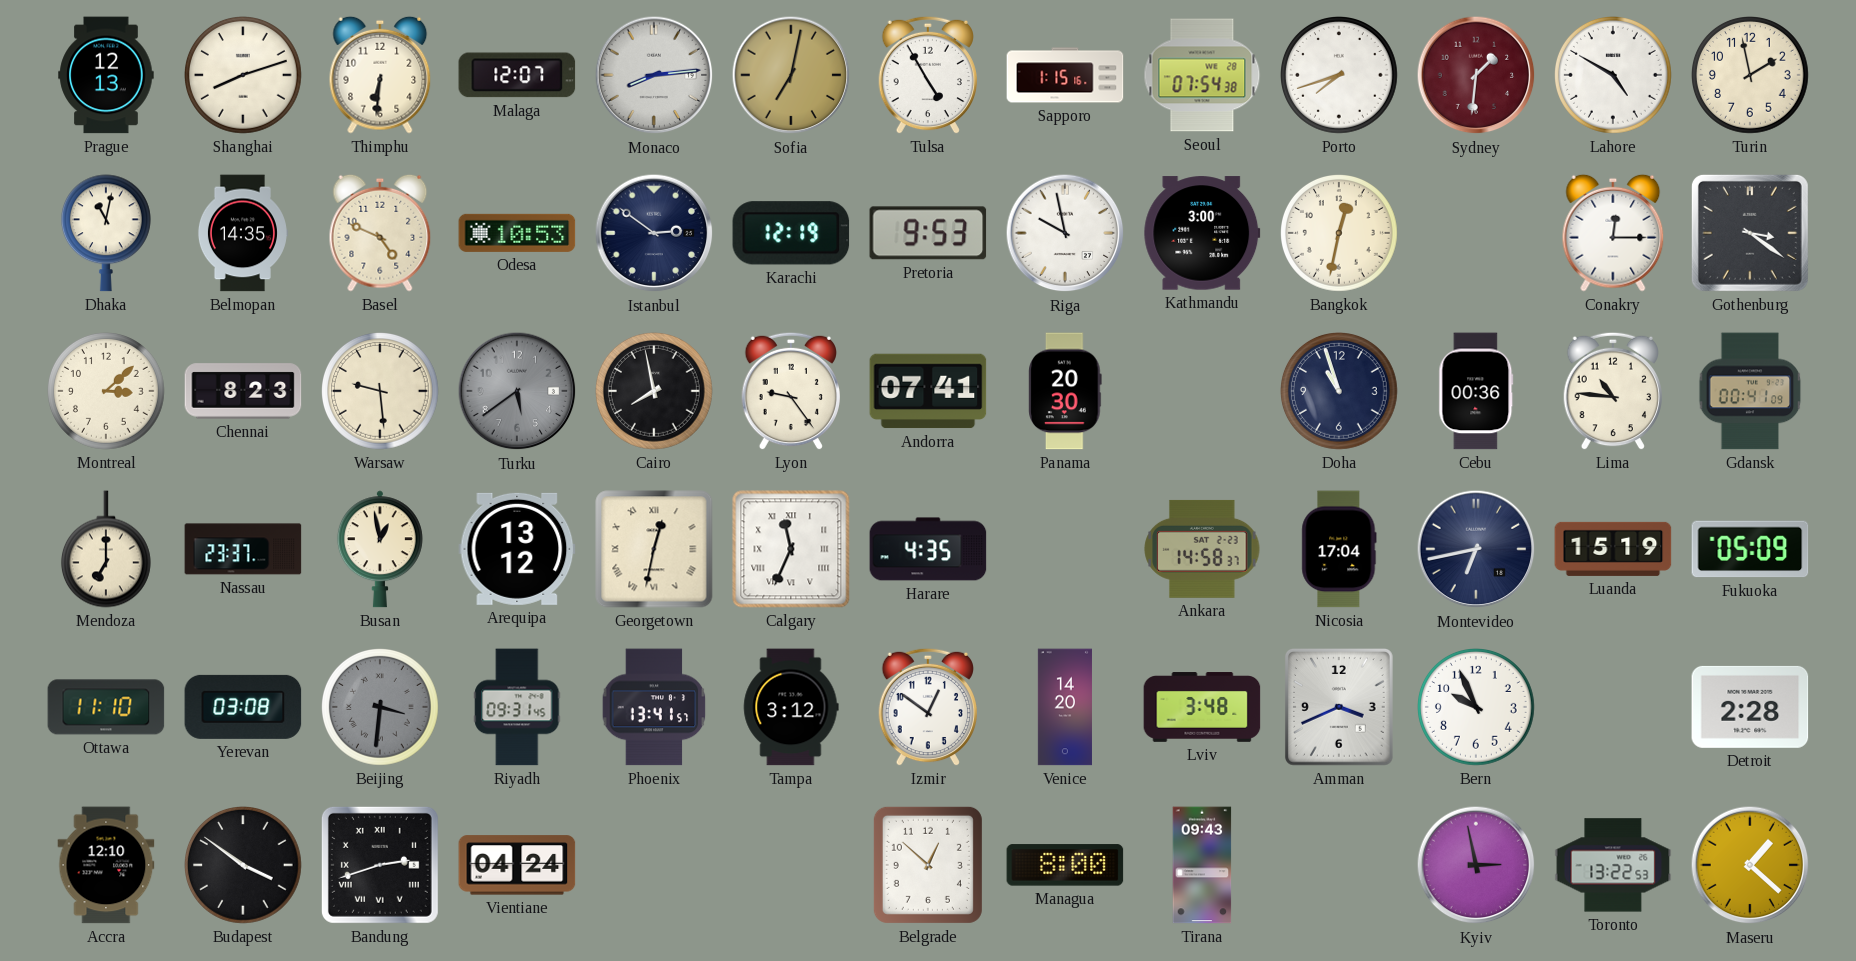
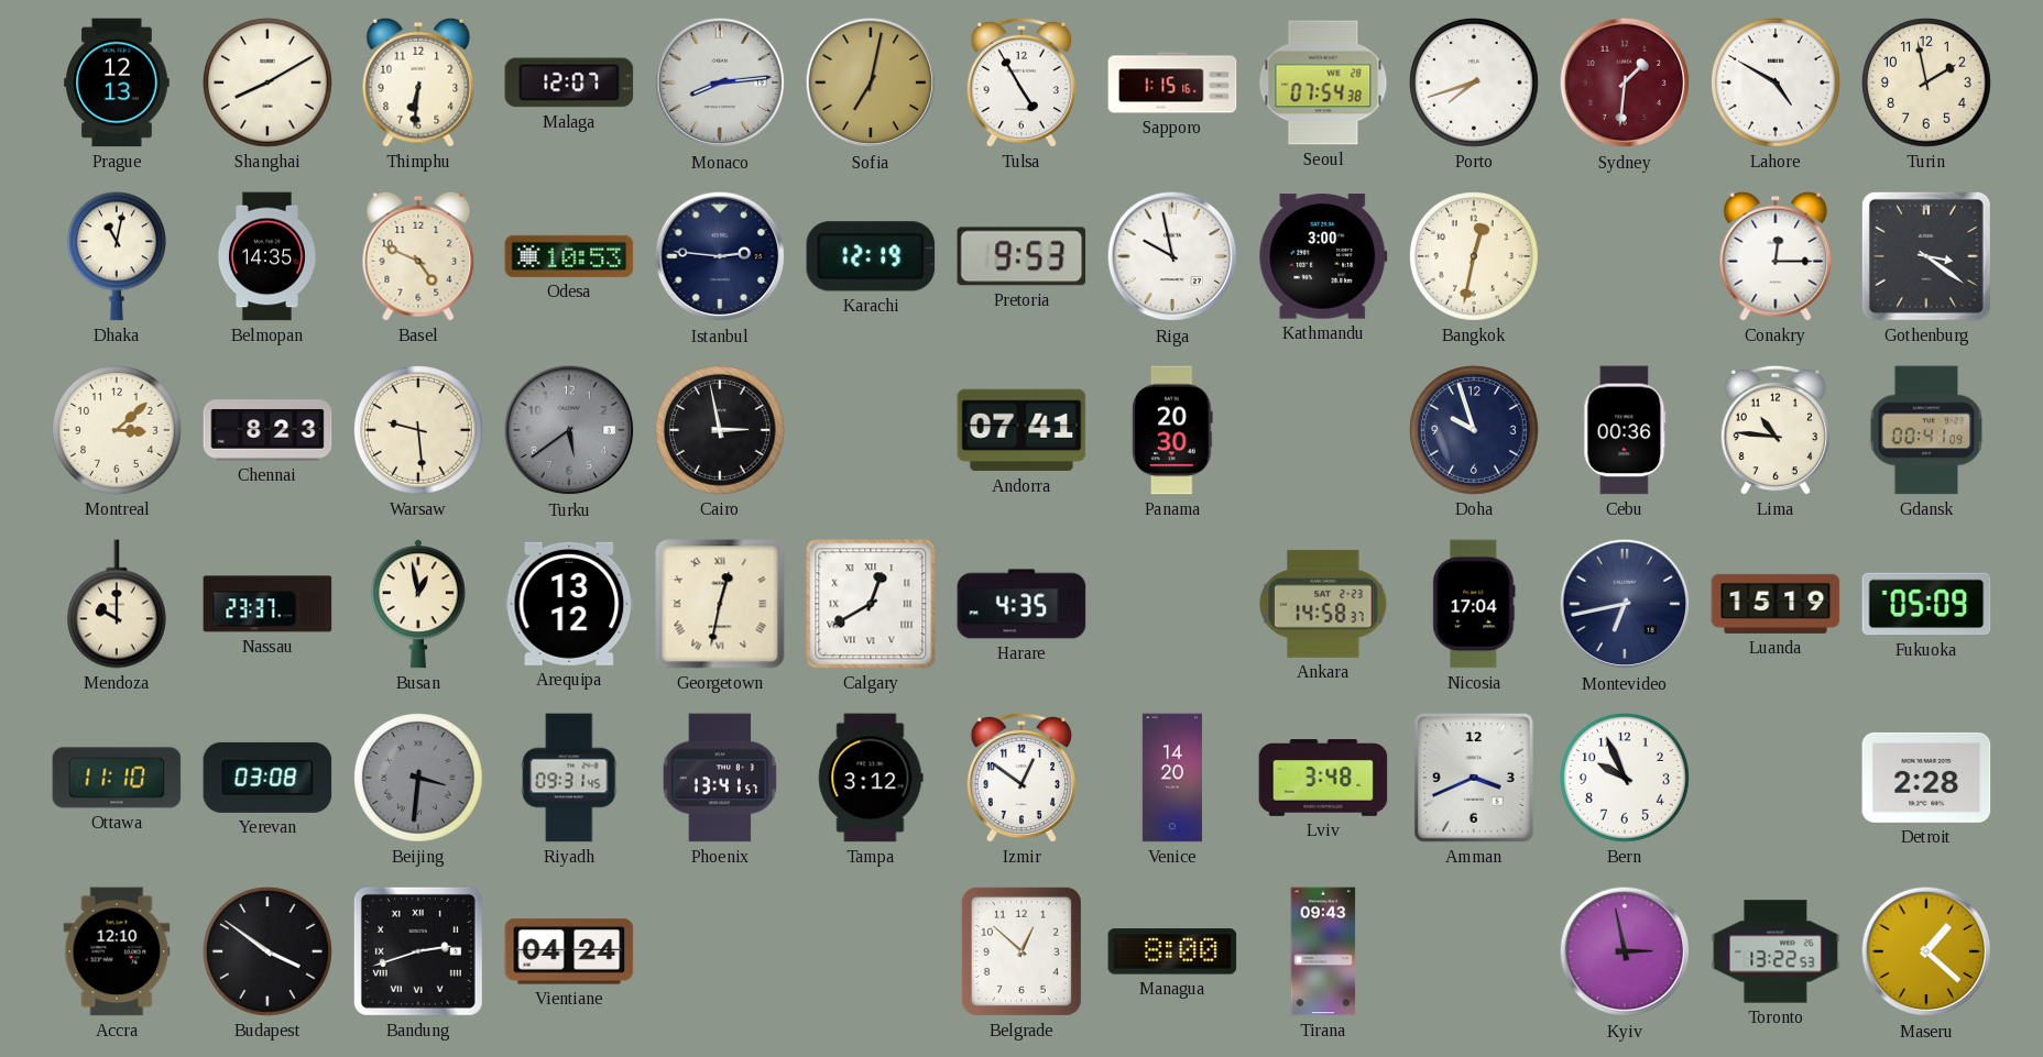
Shanghai: 8:12 -> 8:10 (269, 84)
Istanbul: 2:51 -> 2:46 (720, 256)
Cairo: 7:58 -> 2:58 (721, 431)
Lyon: 9:24 -> none (790, 391)
Doha: 10:57 -> 9:57 (1475, 431)
Mendoza: 7:00 -> 10:00 (117, 604)
Calgary: 11:34 -> 12:40 (871, 604)
